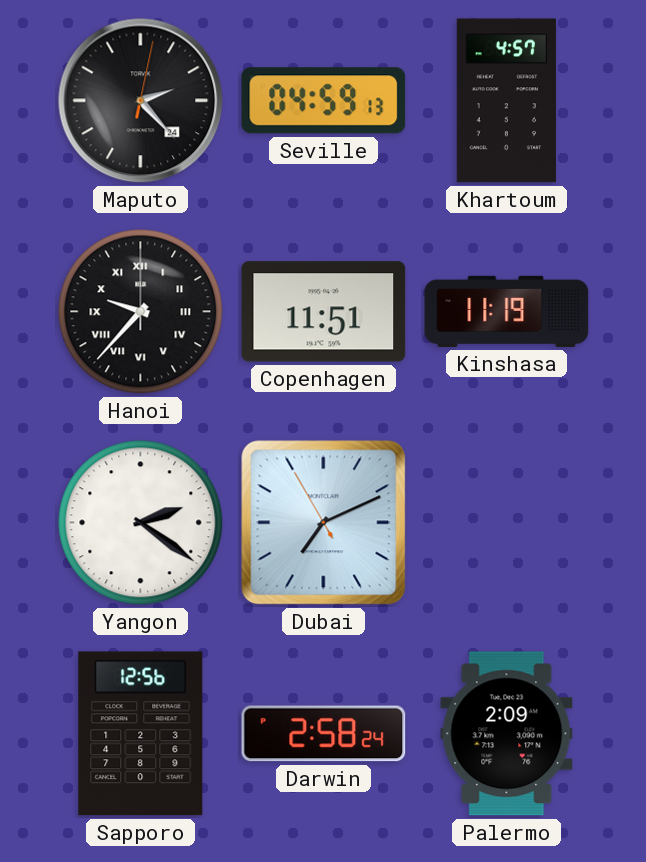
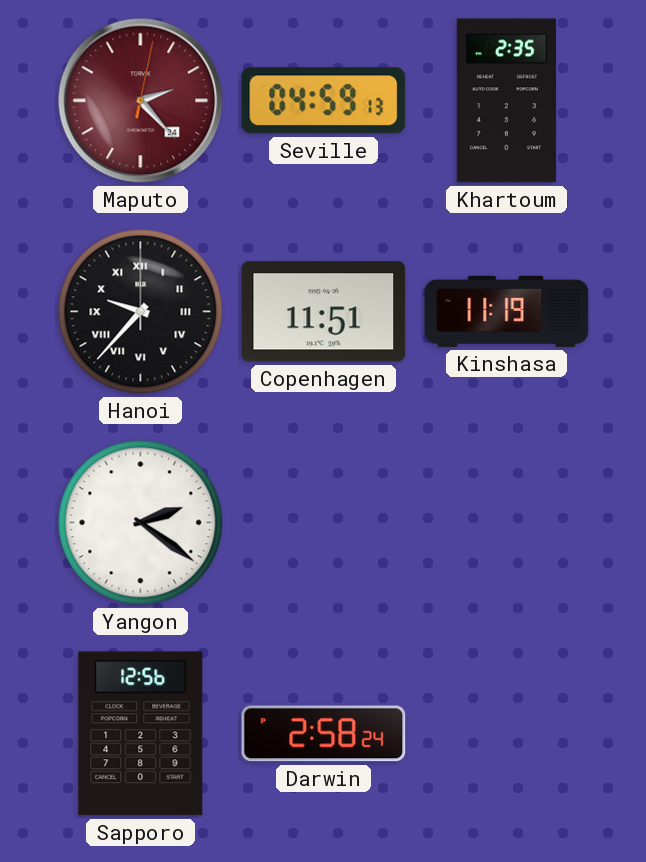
Maputo dial: black -> burgundy (141, 101)
Khartoum: 4:57 -> 2:35 (506, 101)
Dubai: 7:10 -> none (324, 523)
Palermo: 2:09 -> none (507, 734)
